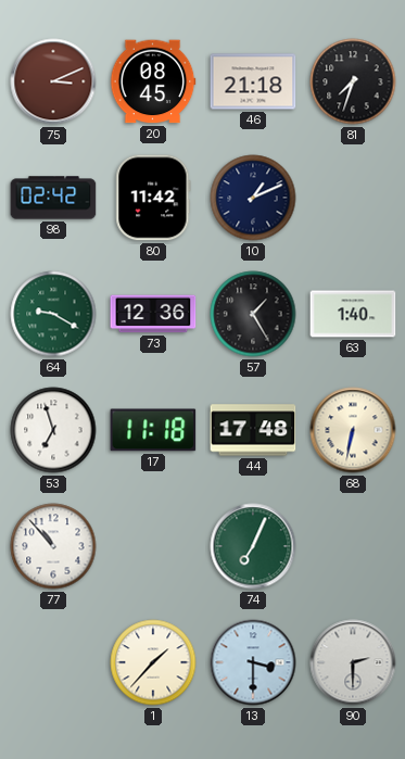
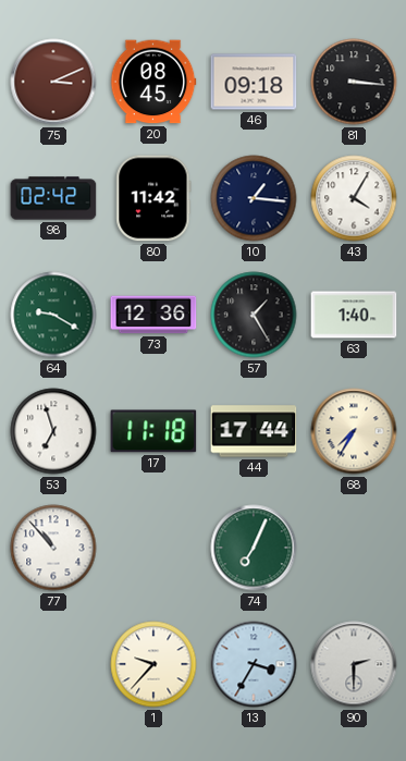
46: 21:18 -> 09:18 (254, 82)
81: 7:33 -> 3:16 (354, 82)
10: 1:11 -> 1:16 (254, 198)
43: none -> 4:05 (354, 198)
44: 17:48 -> 17:44 (254, 431)
68: 6:32 -> 7:35 (354, 431)
1: 1:37 -> 9:37 (153, 664)
13: 3:30 -> 3:35 (254, 664)
